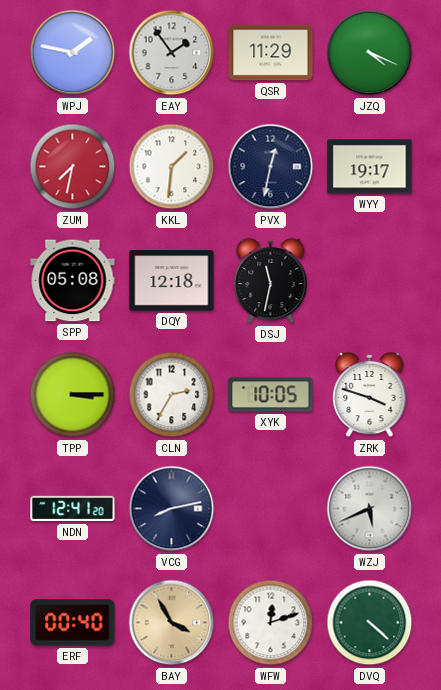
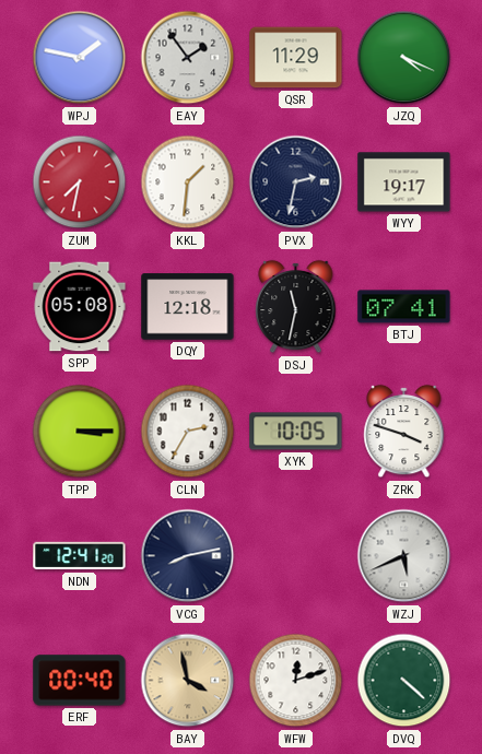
PVX: 12:32 -> 2:32 (296, 182)
BTJ: none -> 07:41 (404, 307)
BAY: 3:55 -> 3:58 (188, 681)
